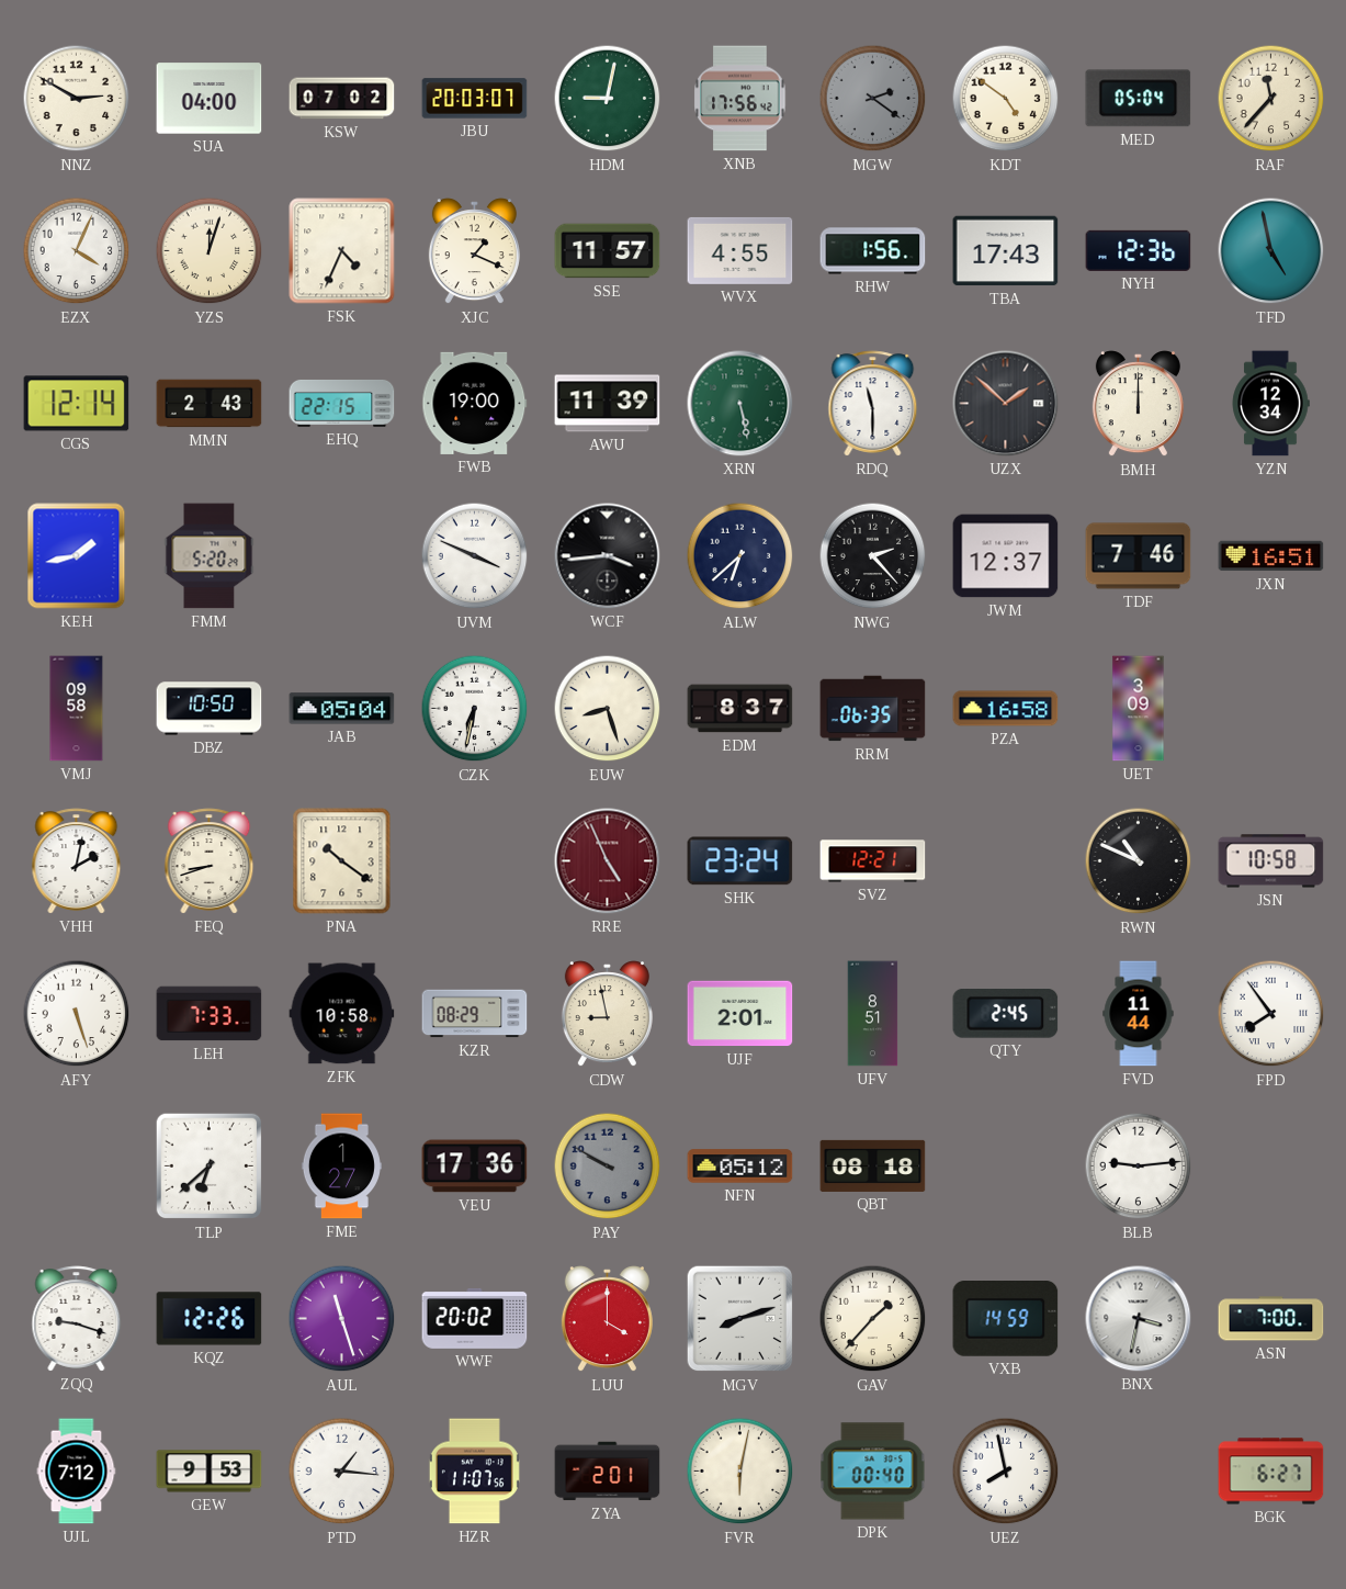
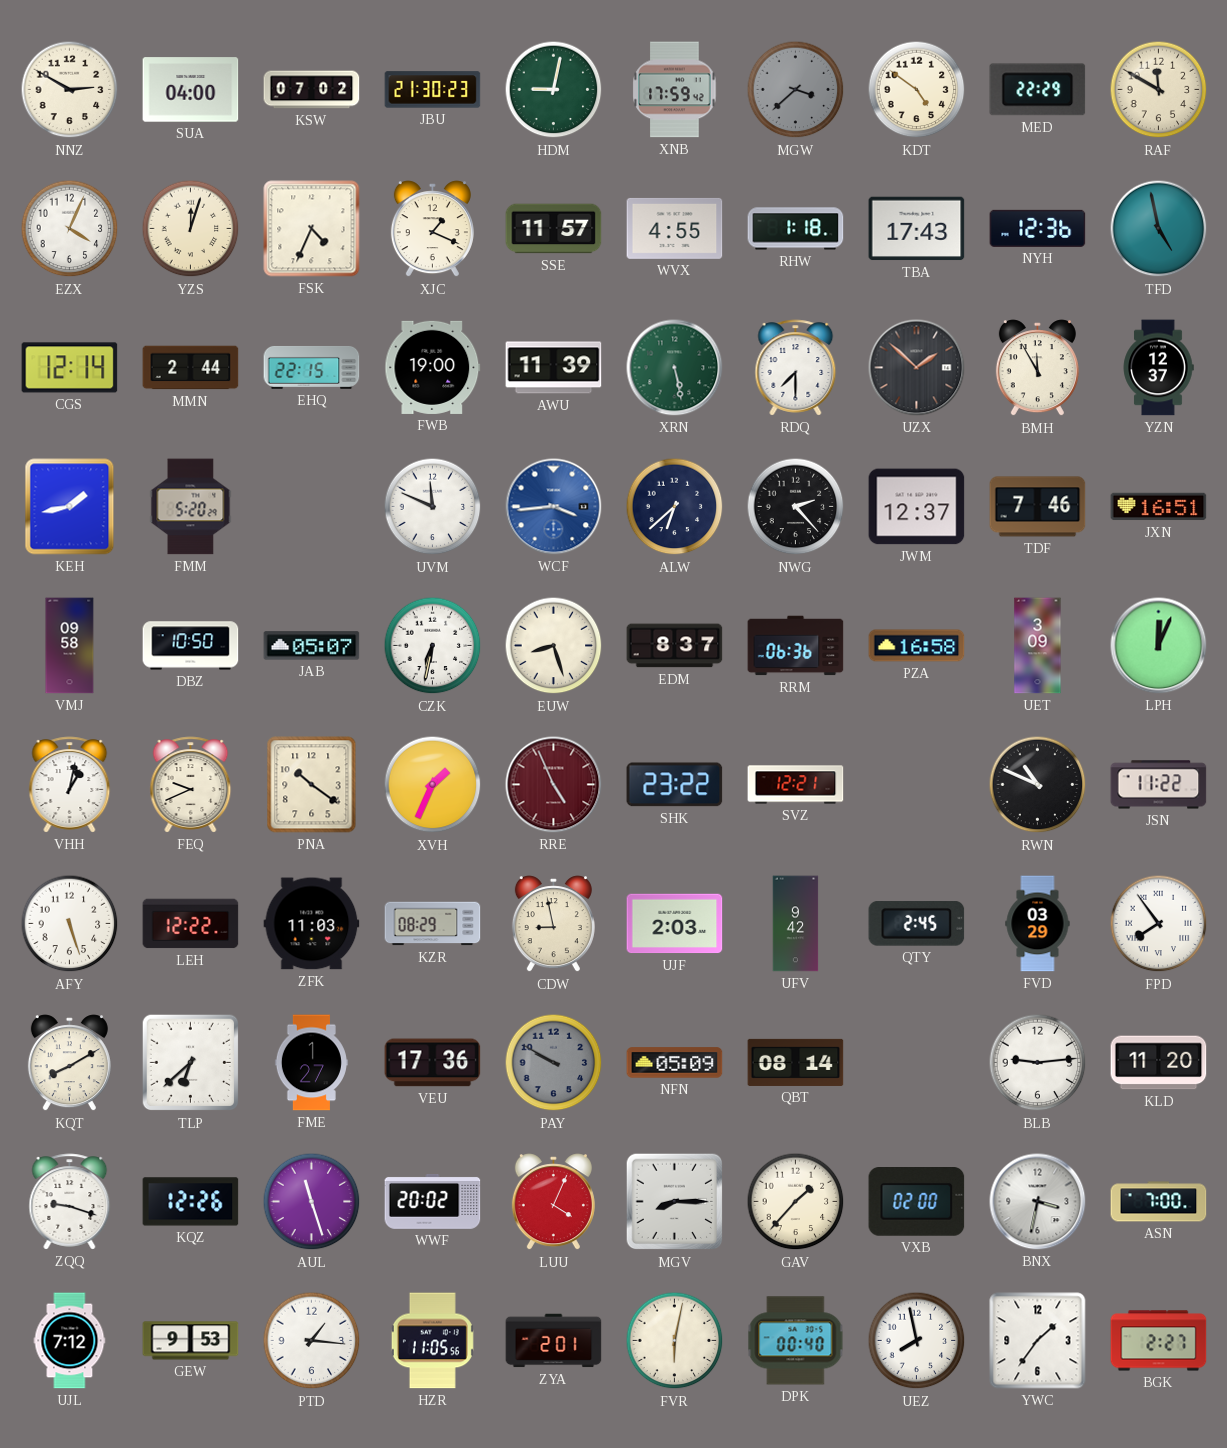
JBU: 20:03 -> 21:30 (433, 90)
XNB: 17:56 -> 17:59 (675, 90)
MGW: 2:21 -> 3:38 (796, 90)
MED: 05:04 -> 22:29 (1038, 90)
RAF: 11:37 -> 11:50 (1159, 90)
RHW: 1:56 -> 1:18 (796, 229)
MMN: 2:43 -> 2:44 (191, 368)
RDQ: 11:30 -> 7:30 (796, 368)
BMH: 12:00 -> 11:55 (1037, 368)
YZN: 12:34 -> 12:37 (1158, 368)
UVM: 3:49 -> 11:49 (433, 507)
WCF dial: black -> blue (554, 507)
JAB: 05:04 -> 05:07 (312, 646)
RRM: 06:35 -> 06:36 (796, 646)
LPH: none -> 12:04 (1159, 646)
VHH: 2:02 -> 1:02 (70, 785)
FEQ: 8:42 -> 9:41 (191, 785)
XVH: none -> 1:34 (433, 785)
SHK: 23:24 -> 23:22 (675, 785)
JSN: 10:58 -> 11:22 (1159, 785)
LEH: 7:33 -> 12:22 (191, 924)
ZFK: 10:58 -> 11:03 (312, 924)
UJF: 2:01 -> 2:03 (675, 924)
UFV: 8:51 -> 9:42 (796, 924)
FVD: 11:44 -> 03:29 (1038, 924)
KQT: none -> 8:10 (69, 1063)
NFN: 05:12 -> 05:09 (675, 1063)
QBT: 08:18 -> 08:14 (796, 1062)
KLD: none -> 11:20 (1159, 1063)
LUU: 4:00 -> 4:04 (553, 1202)
MGV: 8:12 -> 8:15 (675, 1202)
VXB: 14:59 -> 02:00 (917, 1202)
HZR: 11:07 -> 11:05 (432, 1341)
YWC: none -> 1:36 (1038, 1341)
BGK: 6:27 -> 2:27 (1159, 1341)
